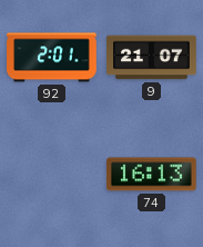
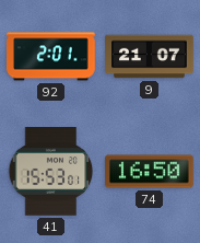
41: none -> 15:53 (51, 172)
74: 16:13 -> 16:50 (150, 172)
